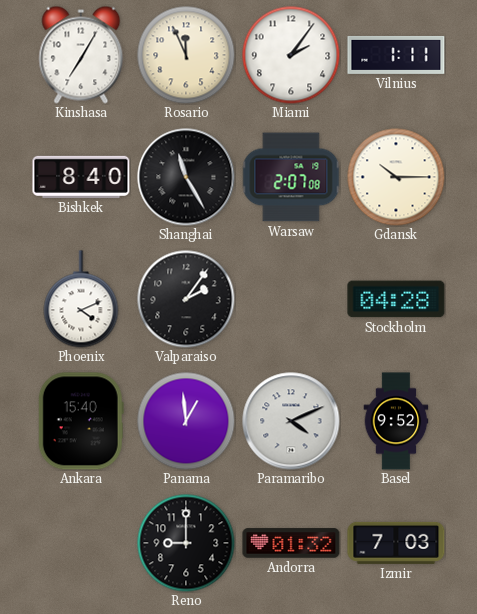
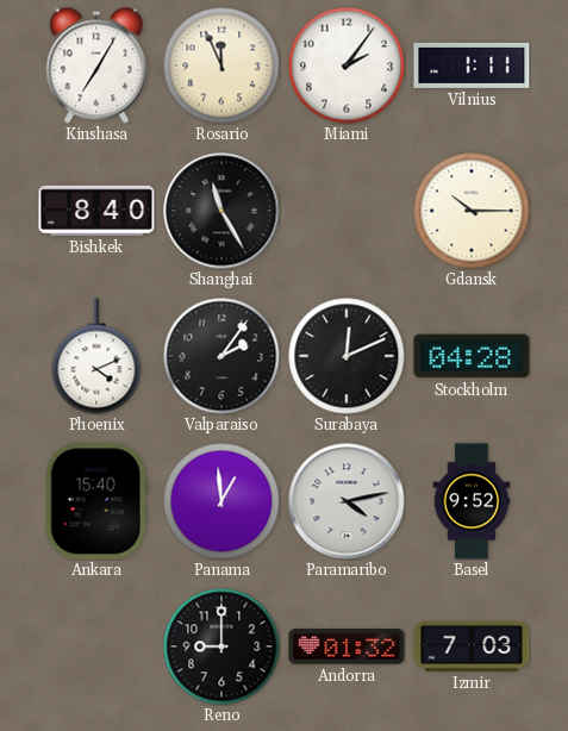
Warsaw: 2:07 -> none (291, 177)
Surabaya: none -> 12:11 (347, 356)
Paramaribo: 4:11 -> 4:13 (347, 501)
